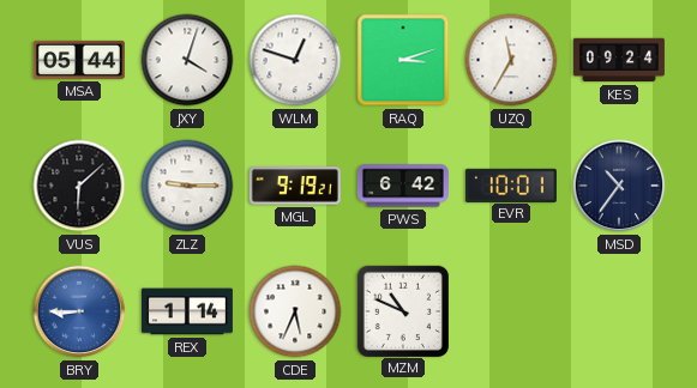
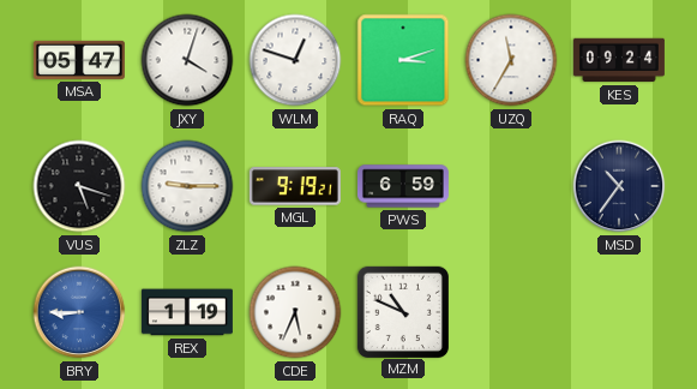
MSA: 05:44 -> 05:47 (79, 60)
VUS: 6:08 -> 5:18 (79, 186)
PWS: 6:42 -> 6:59 (403, 186)
EVR: 10:01 -> none (511, 184)
REX: 1:14 -> 1:19 (187, 312)
